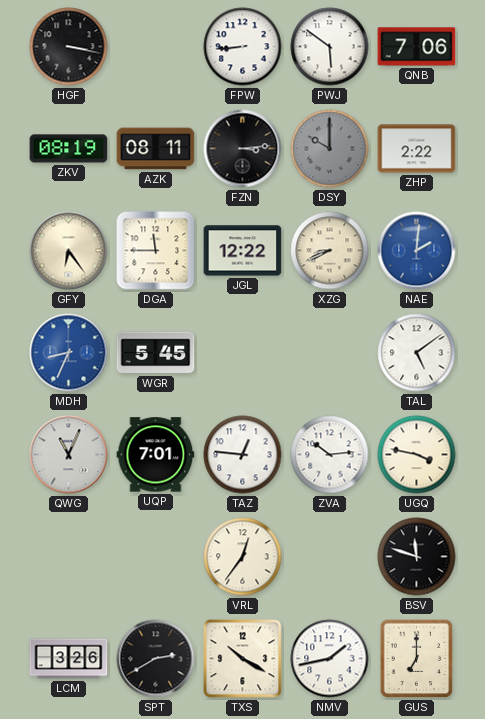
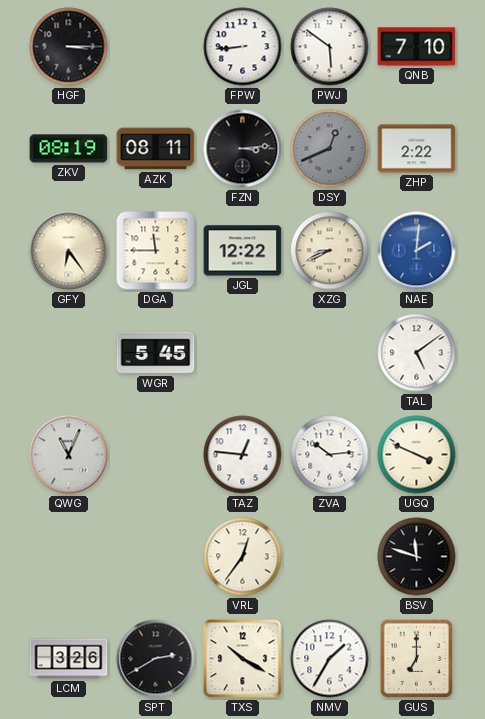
HGF: 3:17 -> 3:15 (69, 47)
QNB: 7:06 -> 7:10 (417, 47)
DSY: 10:00 -> 12:41 (330, 149)
MDH: 8:34 -> none (69, 353)
UQP: 7:01 -> none (156, 455)
UGQ: 3:47 -> 3:49 (417, 455)
NMV: 1:43 -> 1:35 (330, 659)
